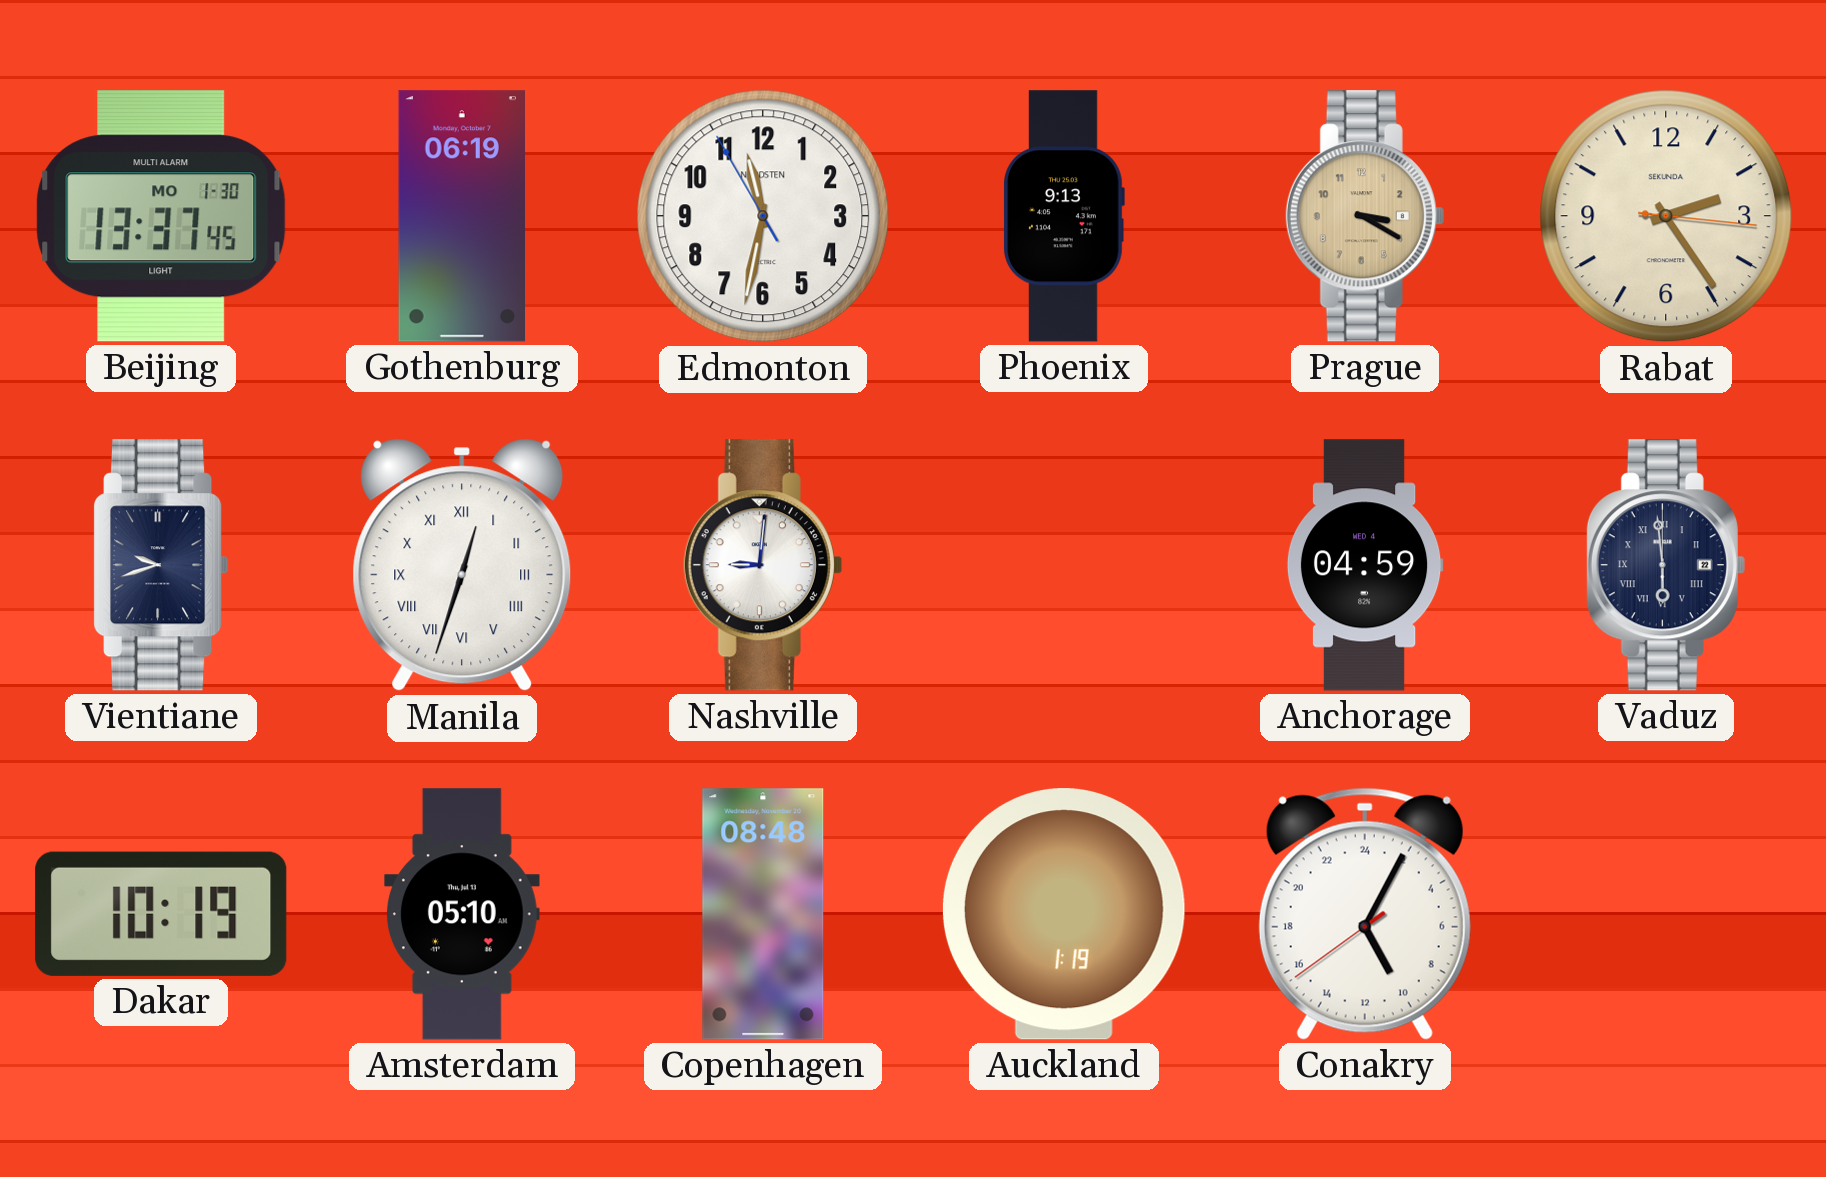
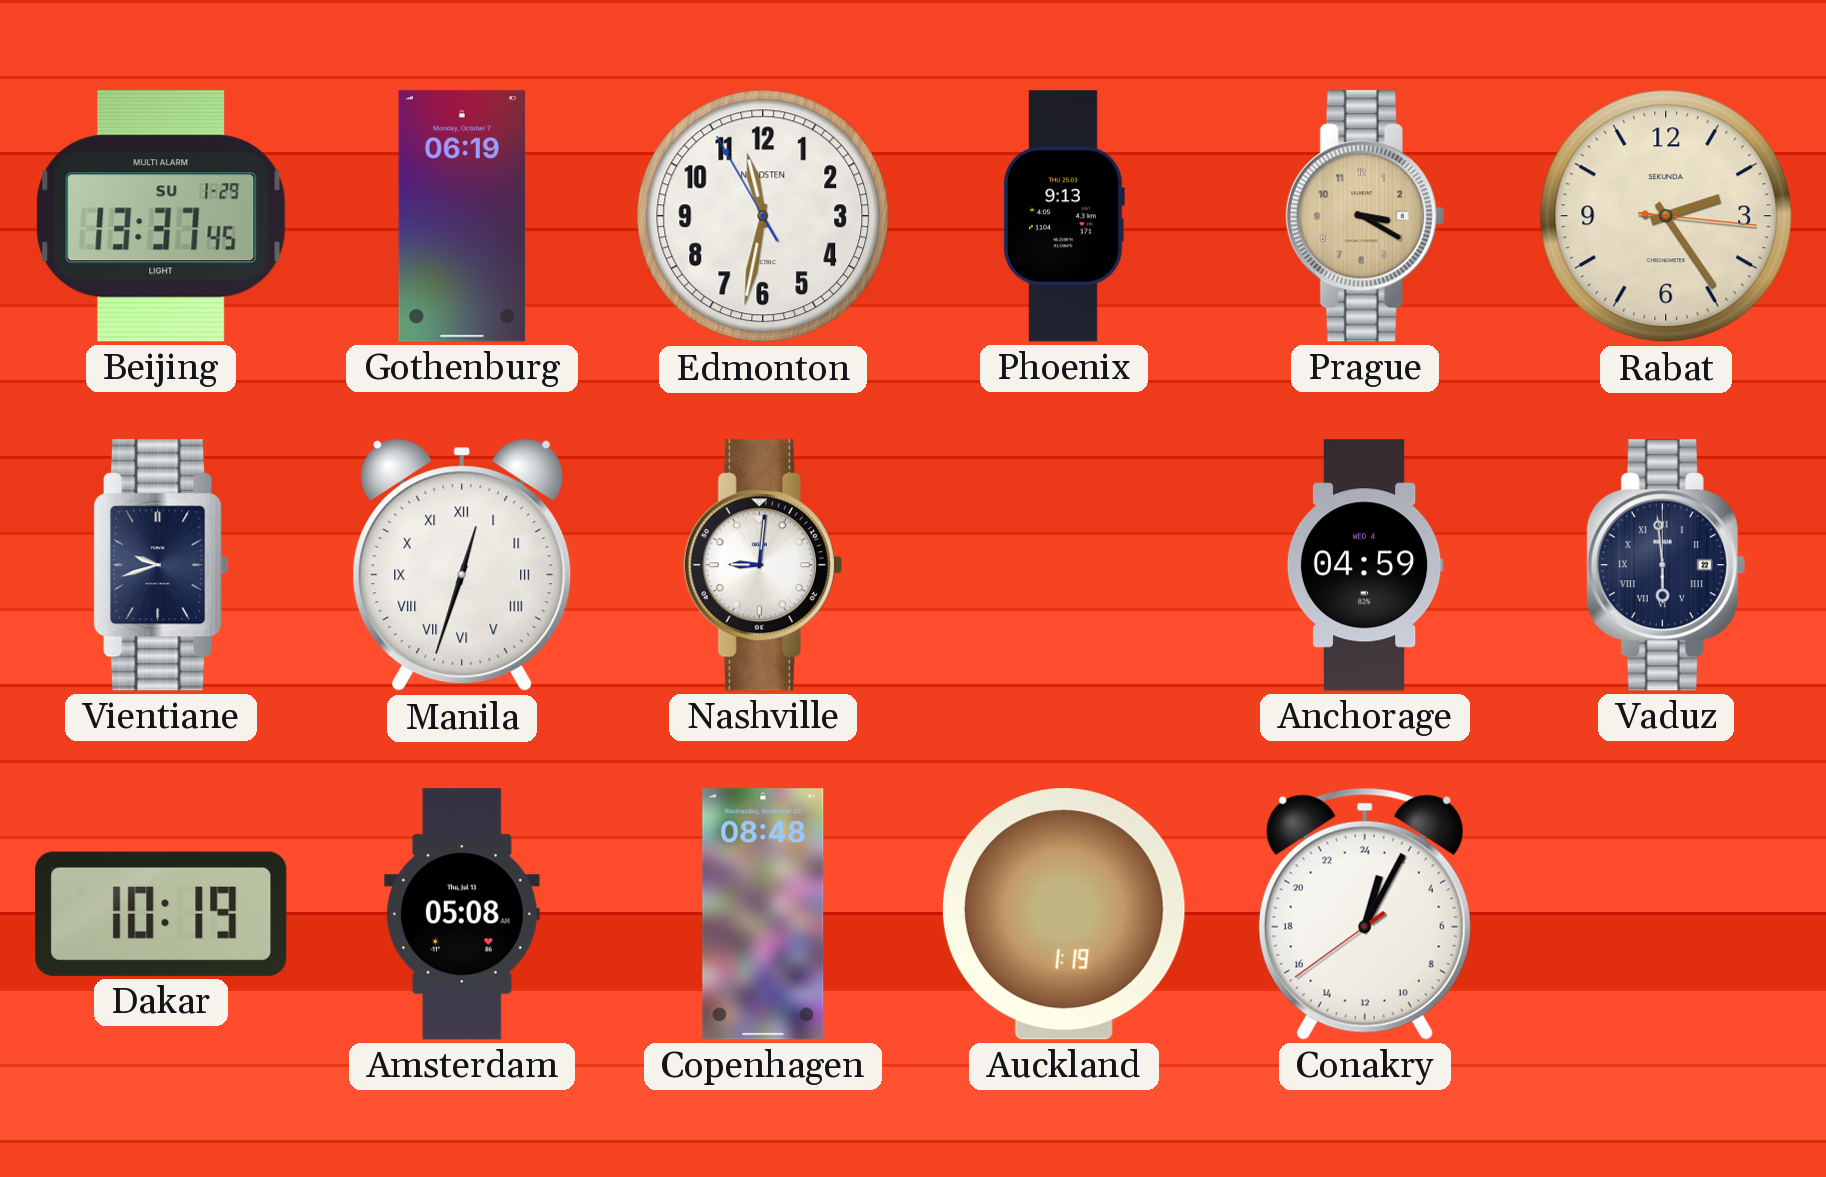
Beijing date: MO 1-30 -> SU 1-29 (161, 216)
Amsterdam: 05:10 -> 05:08 (462, 914)
Conakry: 10:04 -> 1:04 (1365, 914)
